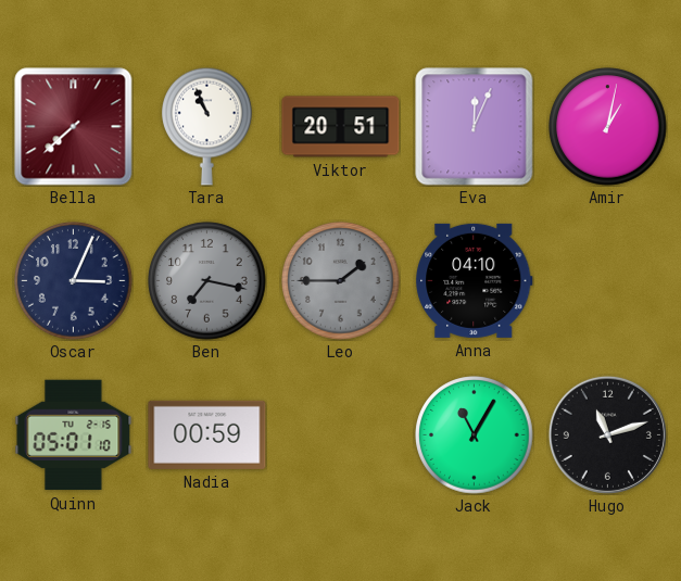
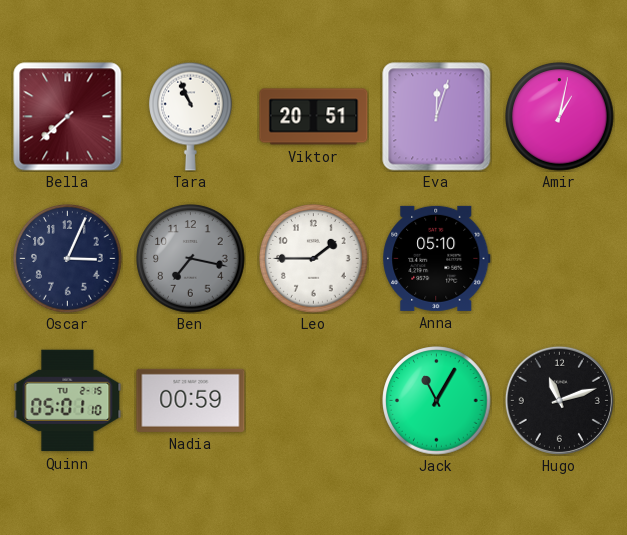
Eva: 12:04 -> 12:03 (437, 117)
Leo dial: grey -> white (314, 259)
Anna: 04:10 -> 05:10 (437, 258)
